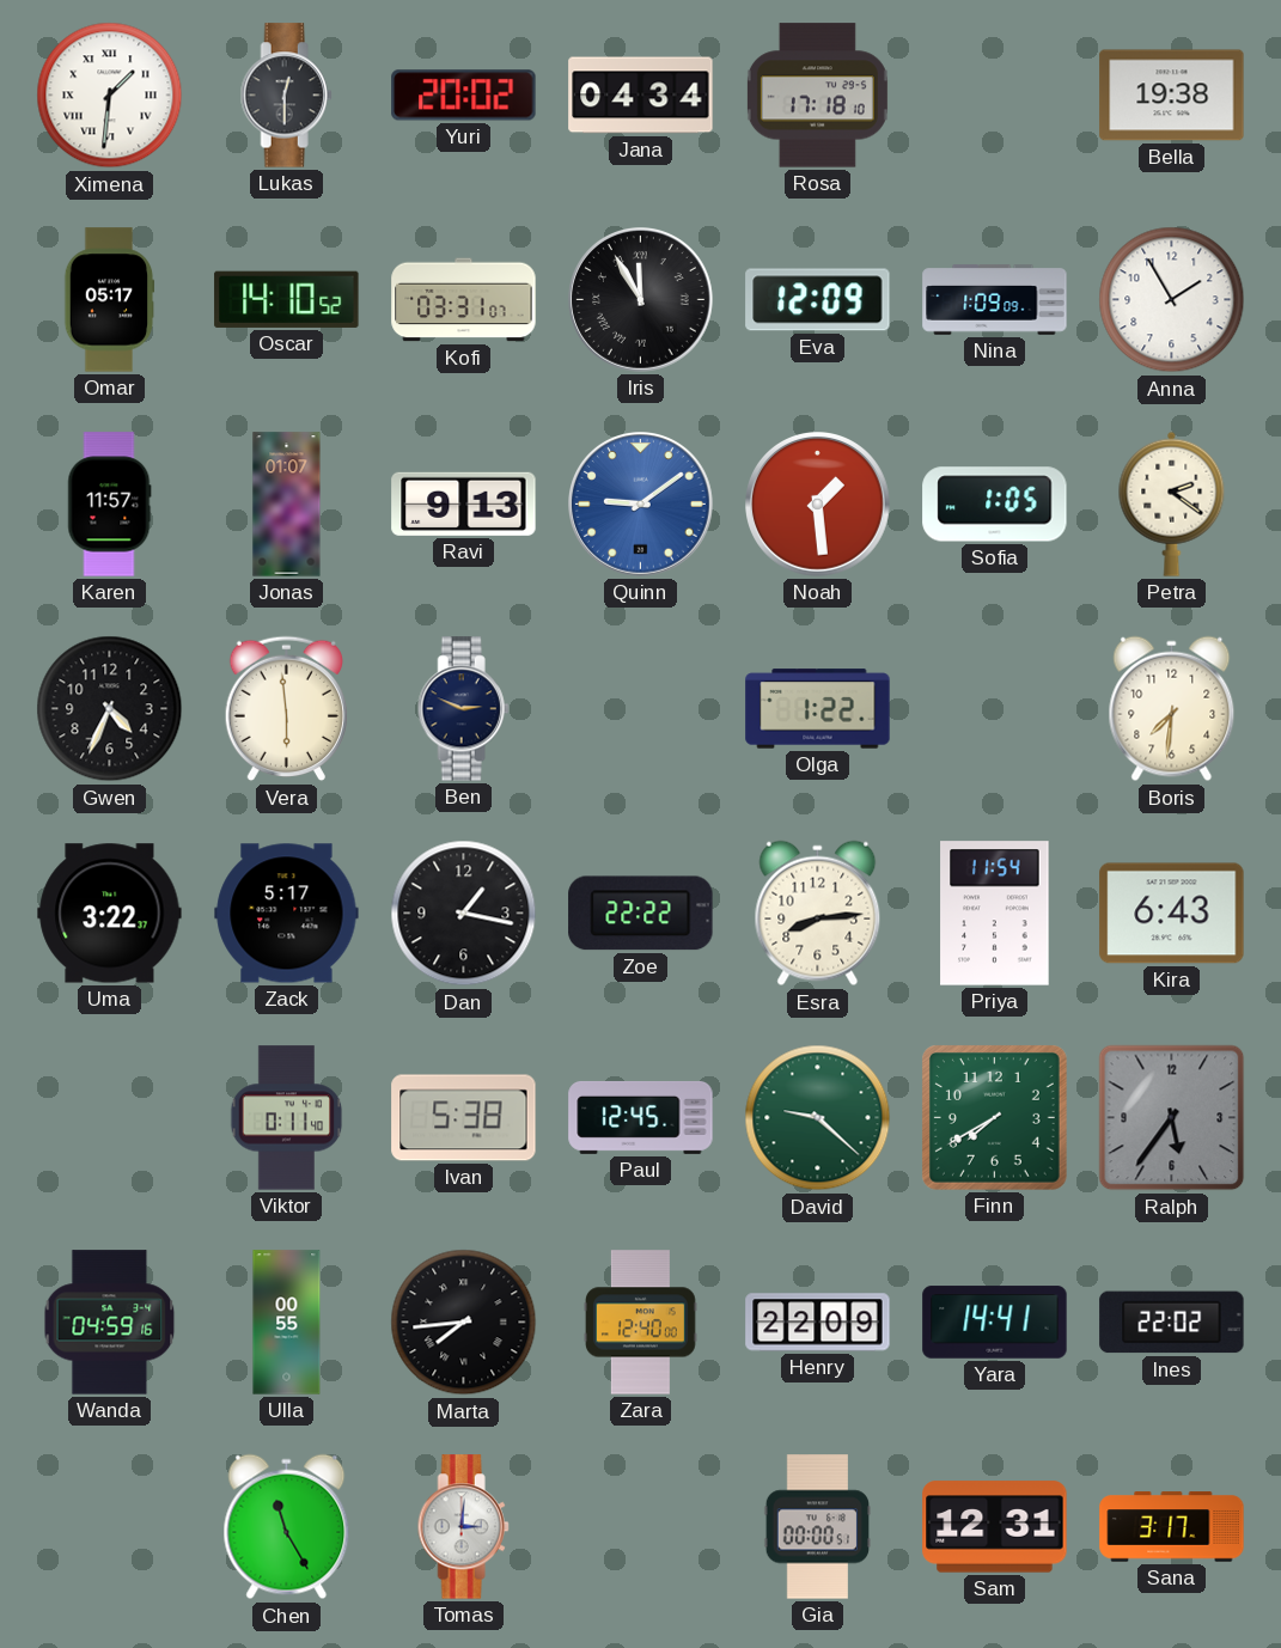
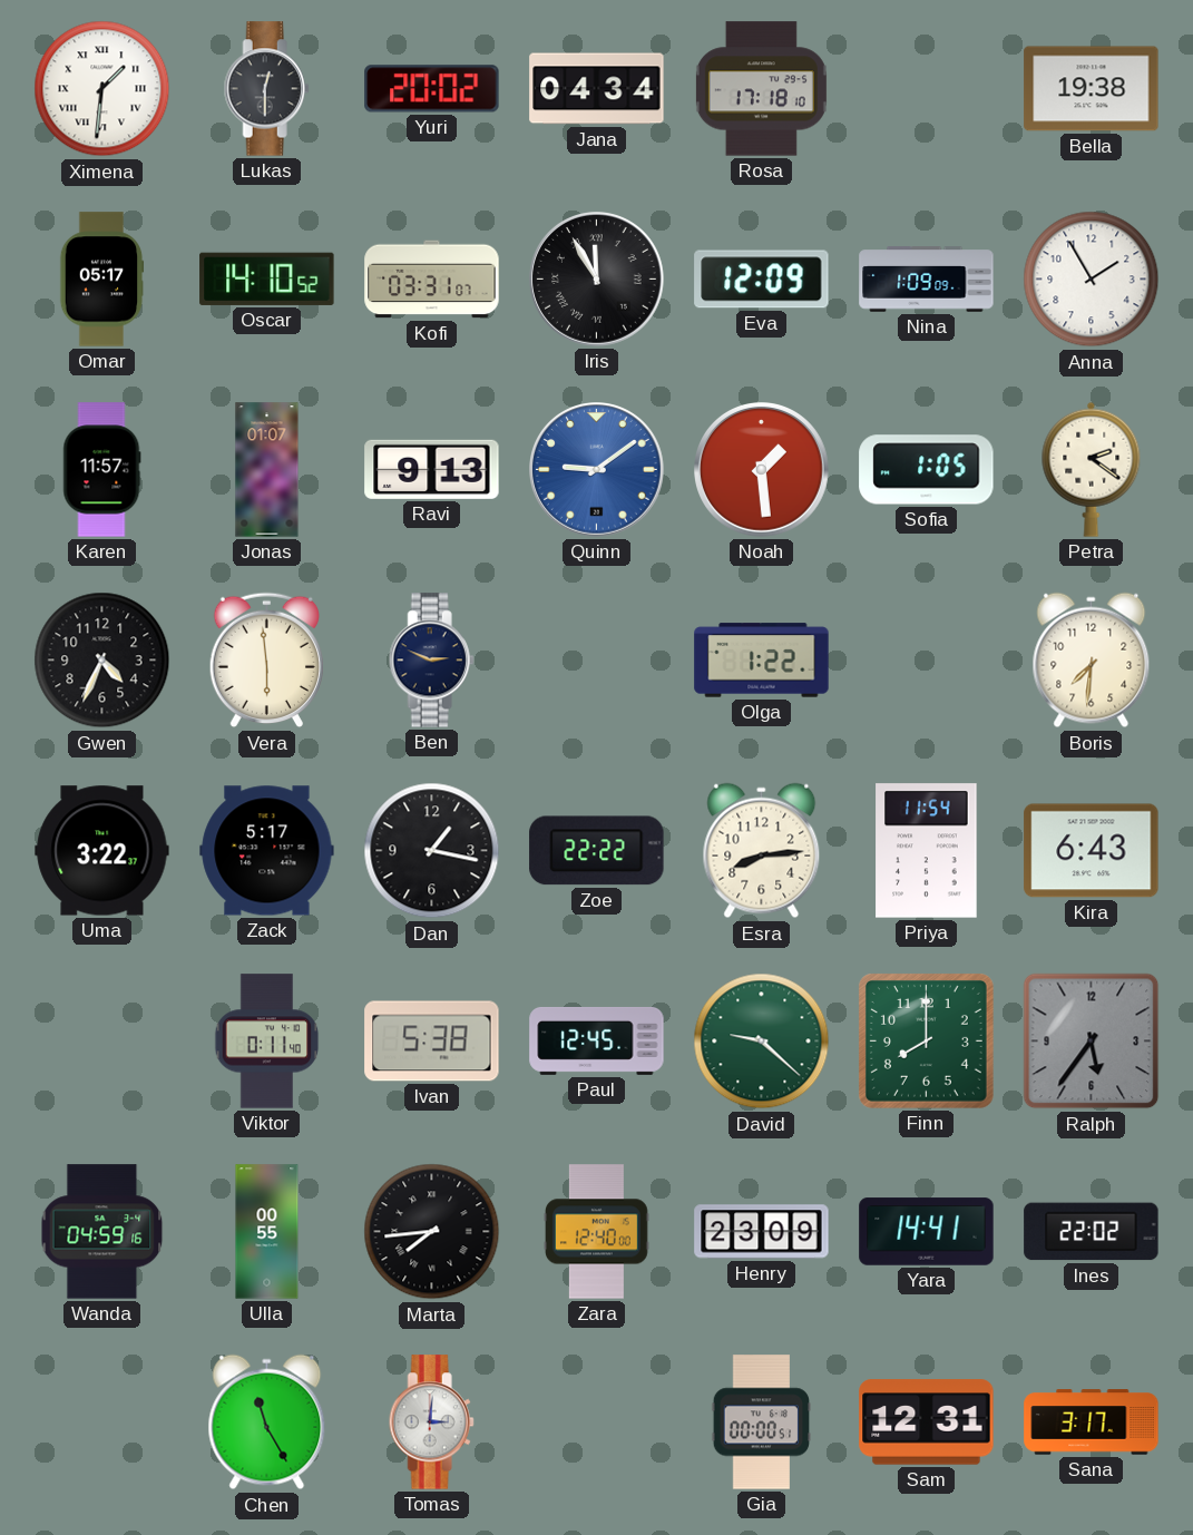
Finn: 7:40 -> 8:00 (926, 1040)
Henry: 22:09 -> 23:09 (762, 1232)
